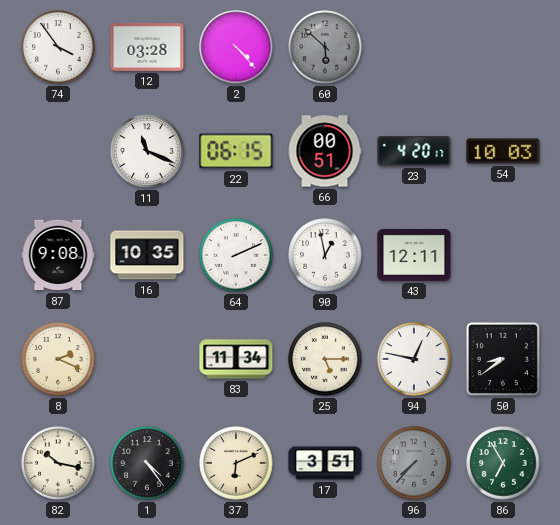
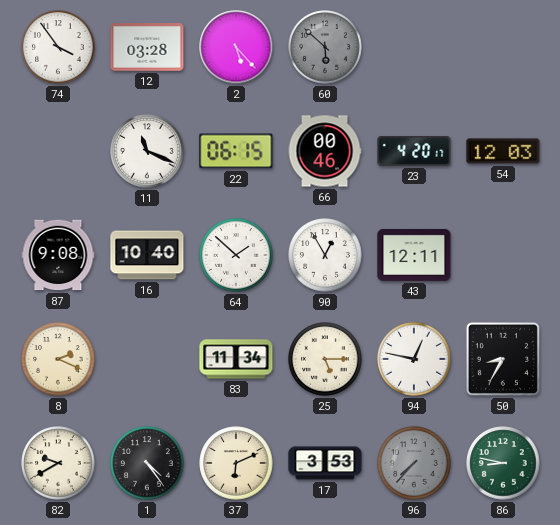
2: 4:23 -> 5:23 (236, 47)
66: 00:51 -> 00:46 (325, 151)
54: 10:03 -> 12:03 (503, 151)
16: 10:35 -> 10:40 (147, 255)
64: 2:11 -> 1:52 (236, 255)
90: 12:58 -> 12:55 (325, 255)
50: 8:39 -> 8:35 (503, 359)
82: 10:17 -> 9:40 (58, 463)
17: 3:51 -> 3:53 (325, 463)
86: 6:55 -> 8:47 (503, 463)
